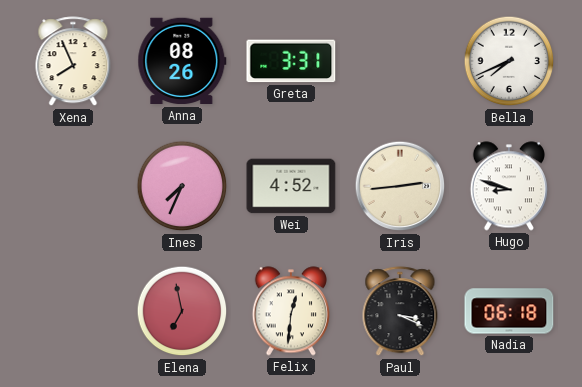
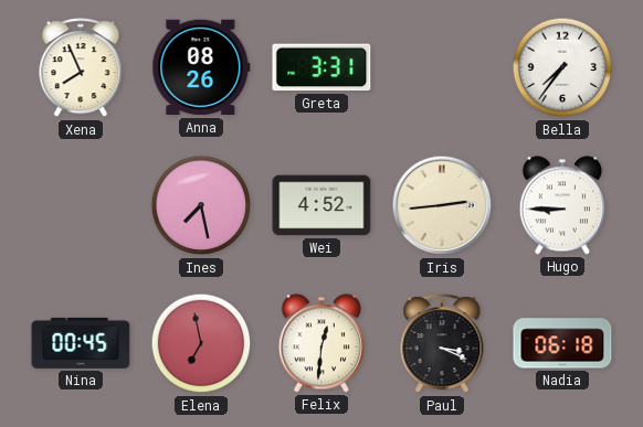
Bella: 7:41 -> 7:36 (562, 67)
Ines: 7:34 -> 7:28 (201, 205)
Hugo: 8:48 -> 8:45 (562, 205)
Nina: none -> 00:45 (81, 343)
